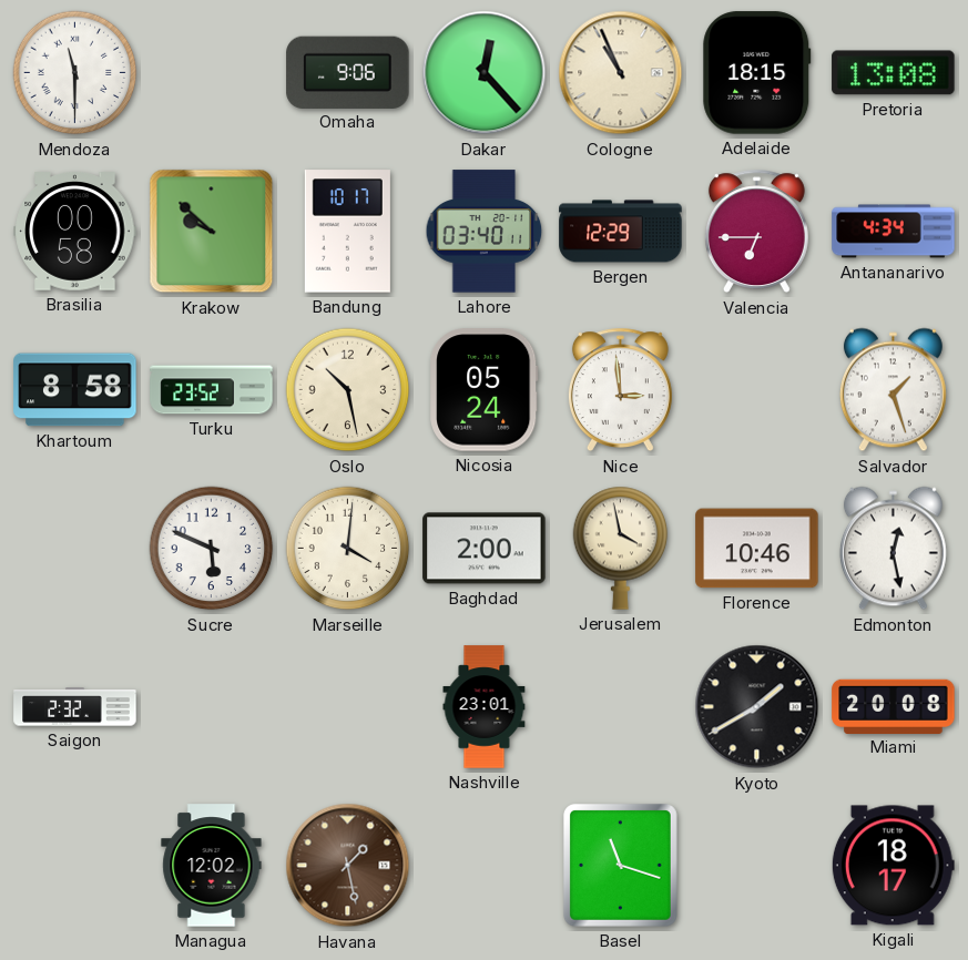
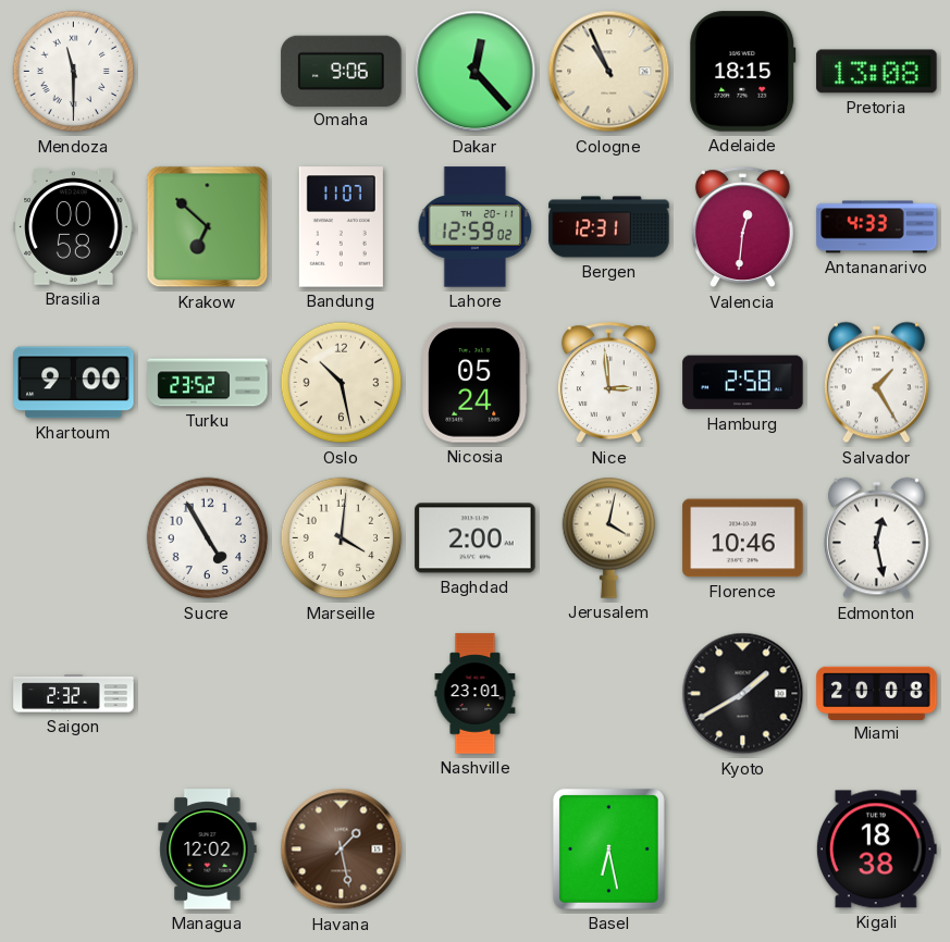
Krakow: 9:52 -> 6:52 (208, 227)
Bandung: 10:17 -> 11:07 (341, 227)
Lahore: 03:40 -> 12:59 (476, 227)
Bergen: 12:29 -> 12:31 (609, 227)
Valencia: 6:45 -> 12:31 (742, 227)
Antananarivo: 4:34 -> 4:33 (877, 227)
Khartoum: 8:58 -> 9:00 (74, 383)
Hamburg: none -> 2:58 (743, 383)
Salvador: 1:27 -> 1:25 (876, 383)
Sucre: 5:49 -> 4:55 (208, 538)
Jerusalem: 3:58 -> 4:02 (609, 537)
Basel: 11:18 -> 6:28 (608, 848)
Kigali: 18:17 -> 18:38 (876, 850)
